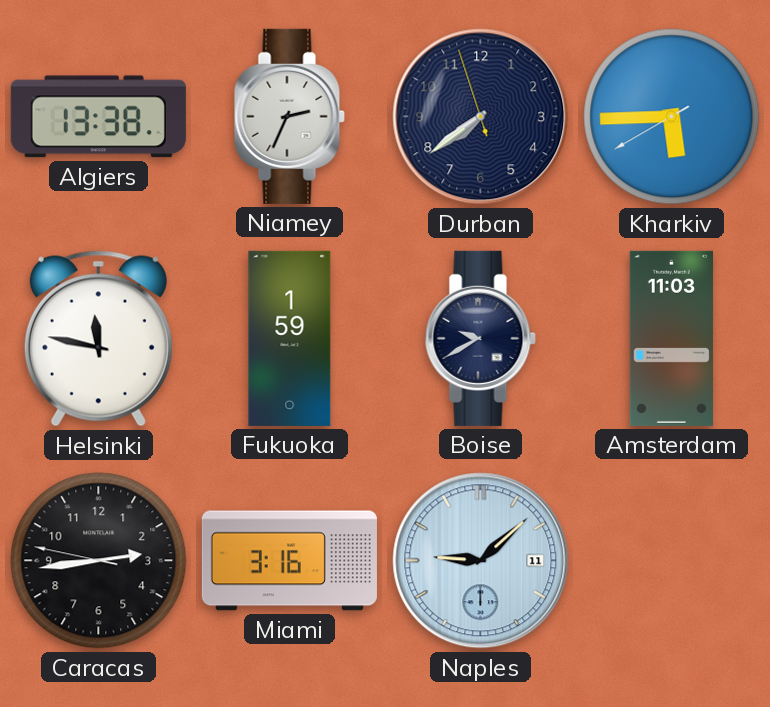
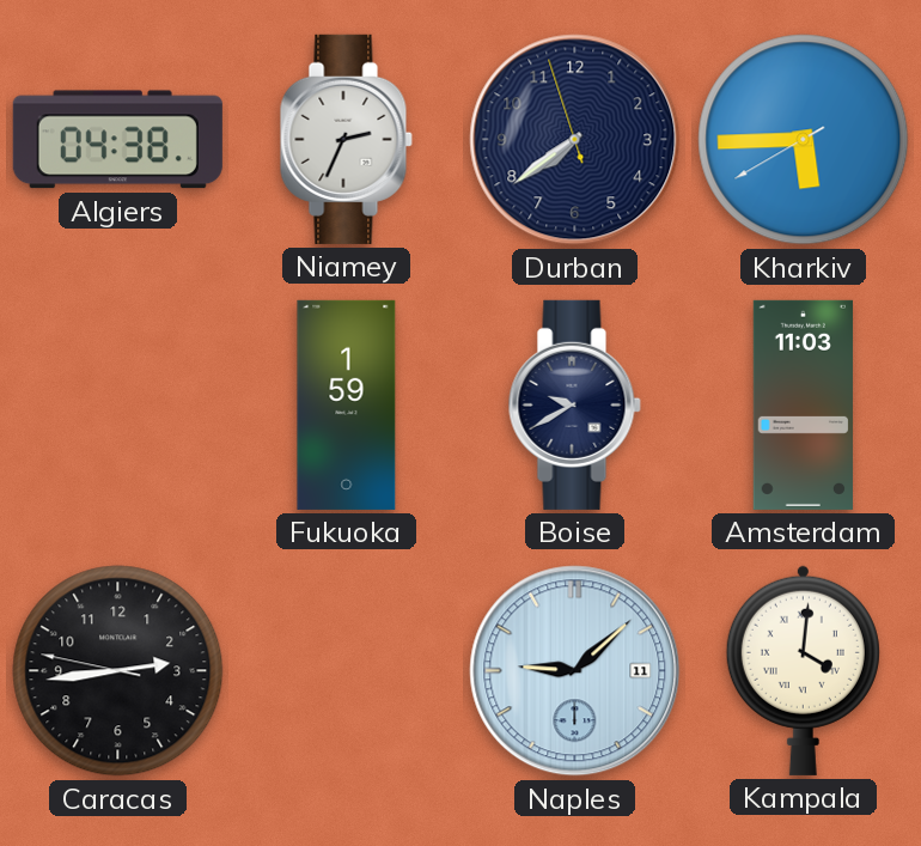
Algiers: 13:38 -> 04:38 (117, 140)
Helsinki: 11:47 -> none (98, 339)
Miami: 3:16 -> none (289, 561)
Kampala: none -> 4:01 (803, 670)
